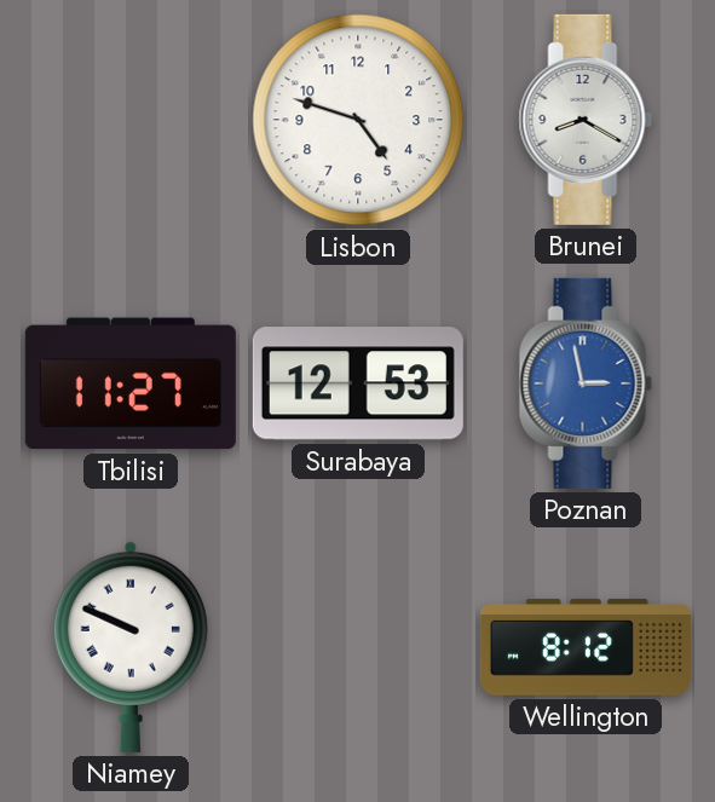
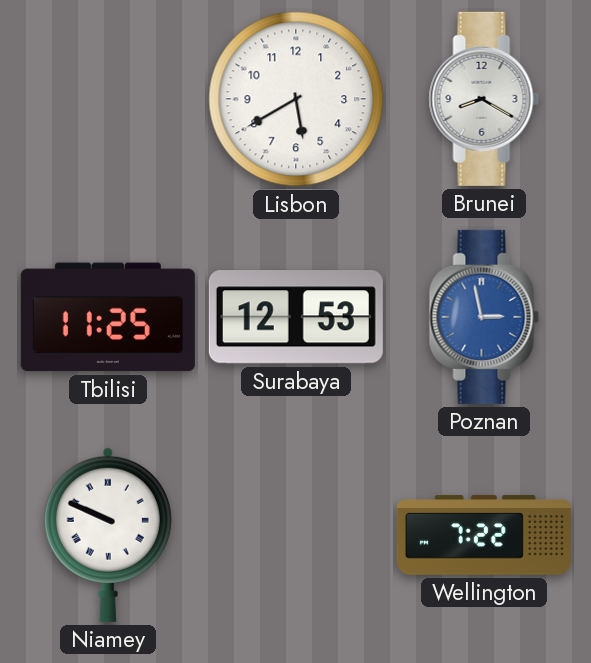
Lisbon: 4:48 -> 5:40 (296, 99)
Tbilisi: 11:27 -> 11:25 (108, 317)
Wellington: 8:12 -> 7:22 (484, 535)
